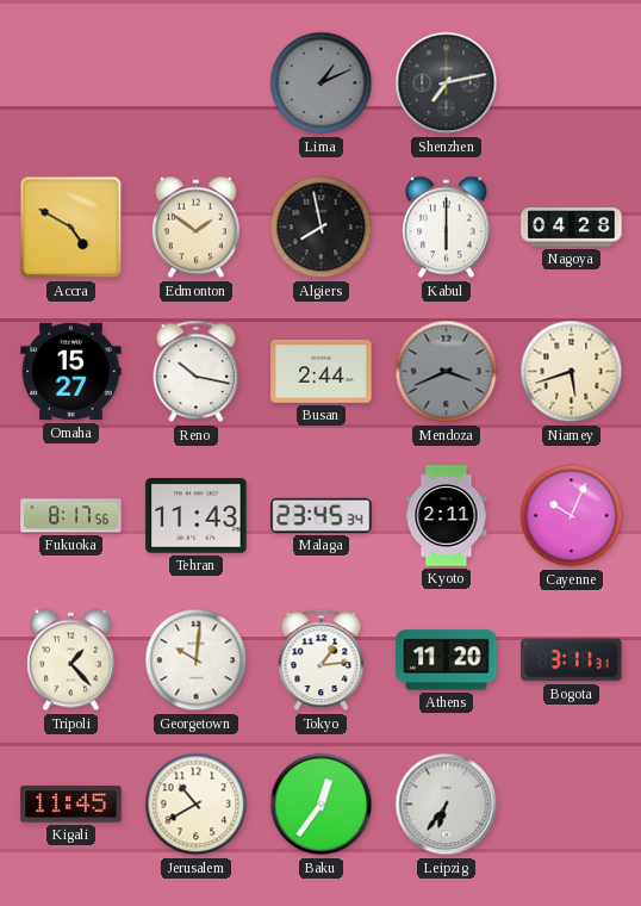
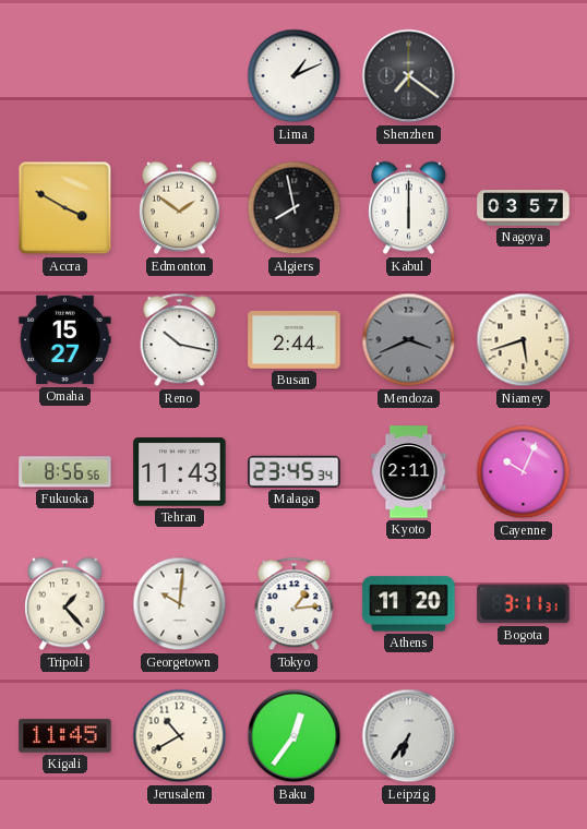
Lima dial: grey -> white (295, 76)
Shenzhen: 7:13 -> 7:21 (409, 76)
Accra: 4:50 -> 3:50 (65, 208)
Nagoya: 04:28 -> 03:57 (524, 208)
Fukuoka: 8:17 -> 8:56 (65, 472)
